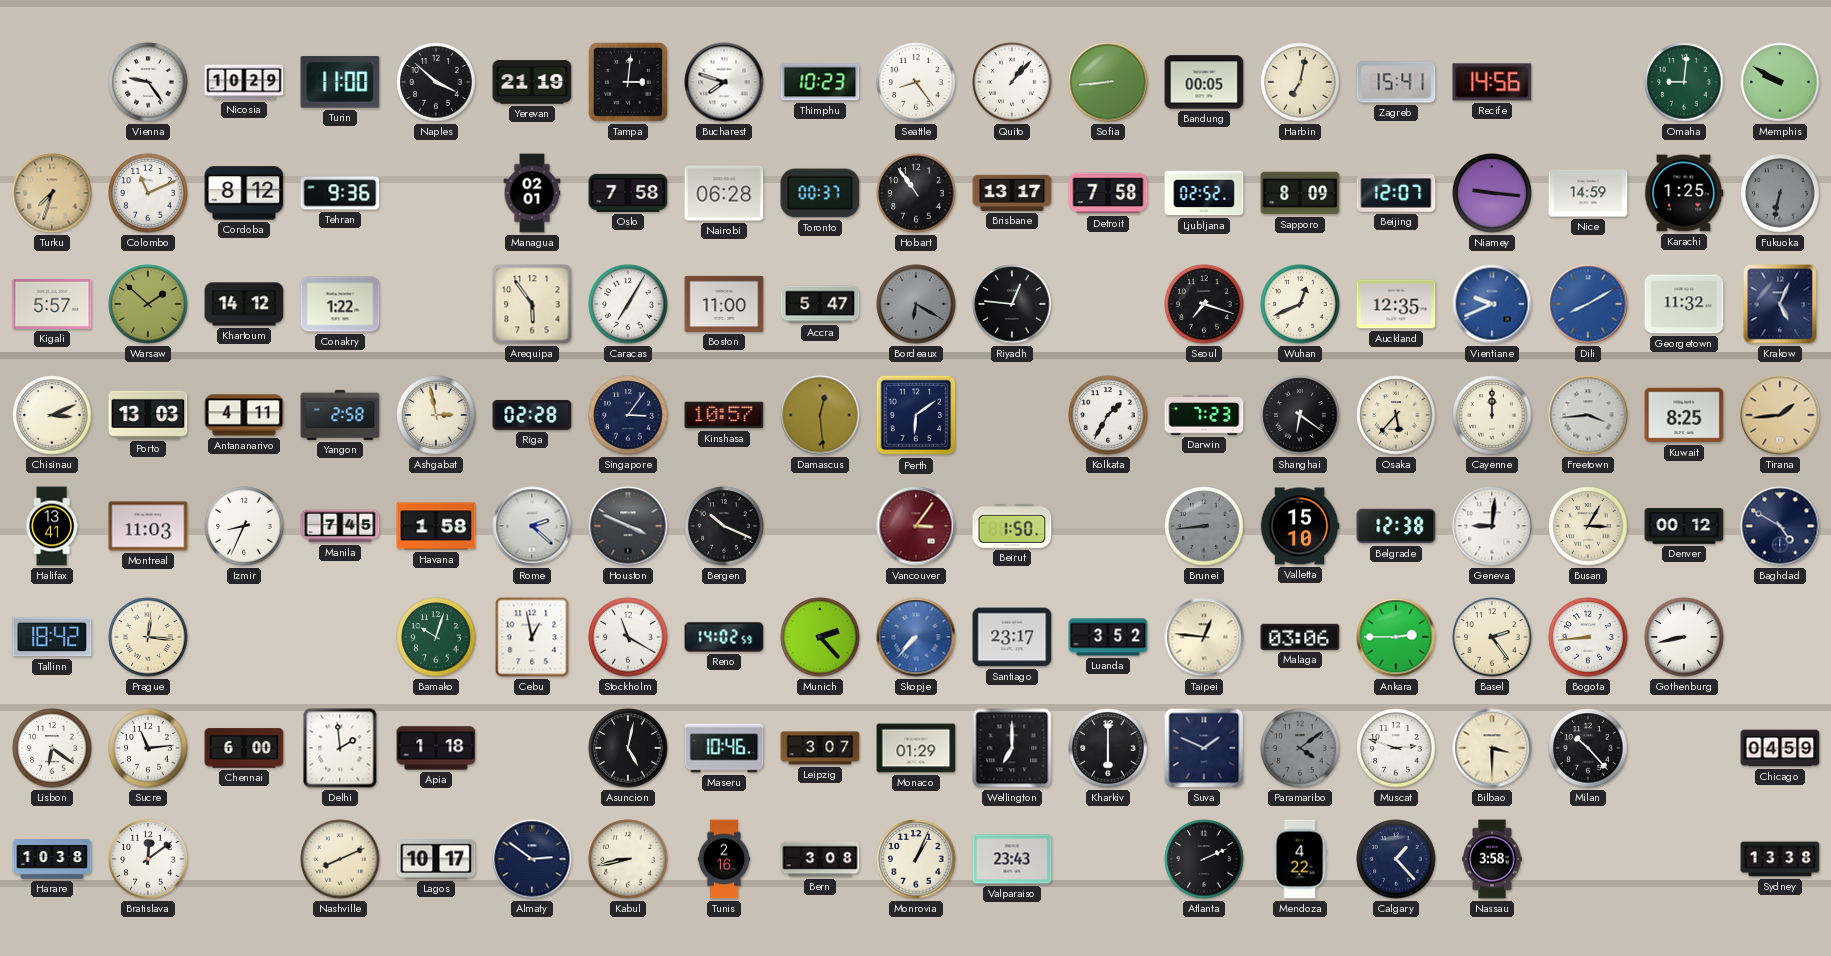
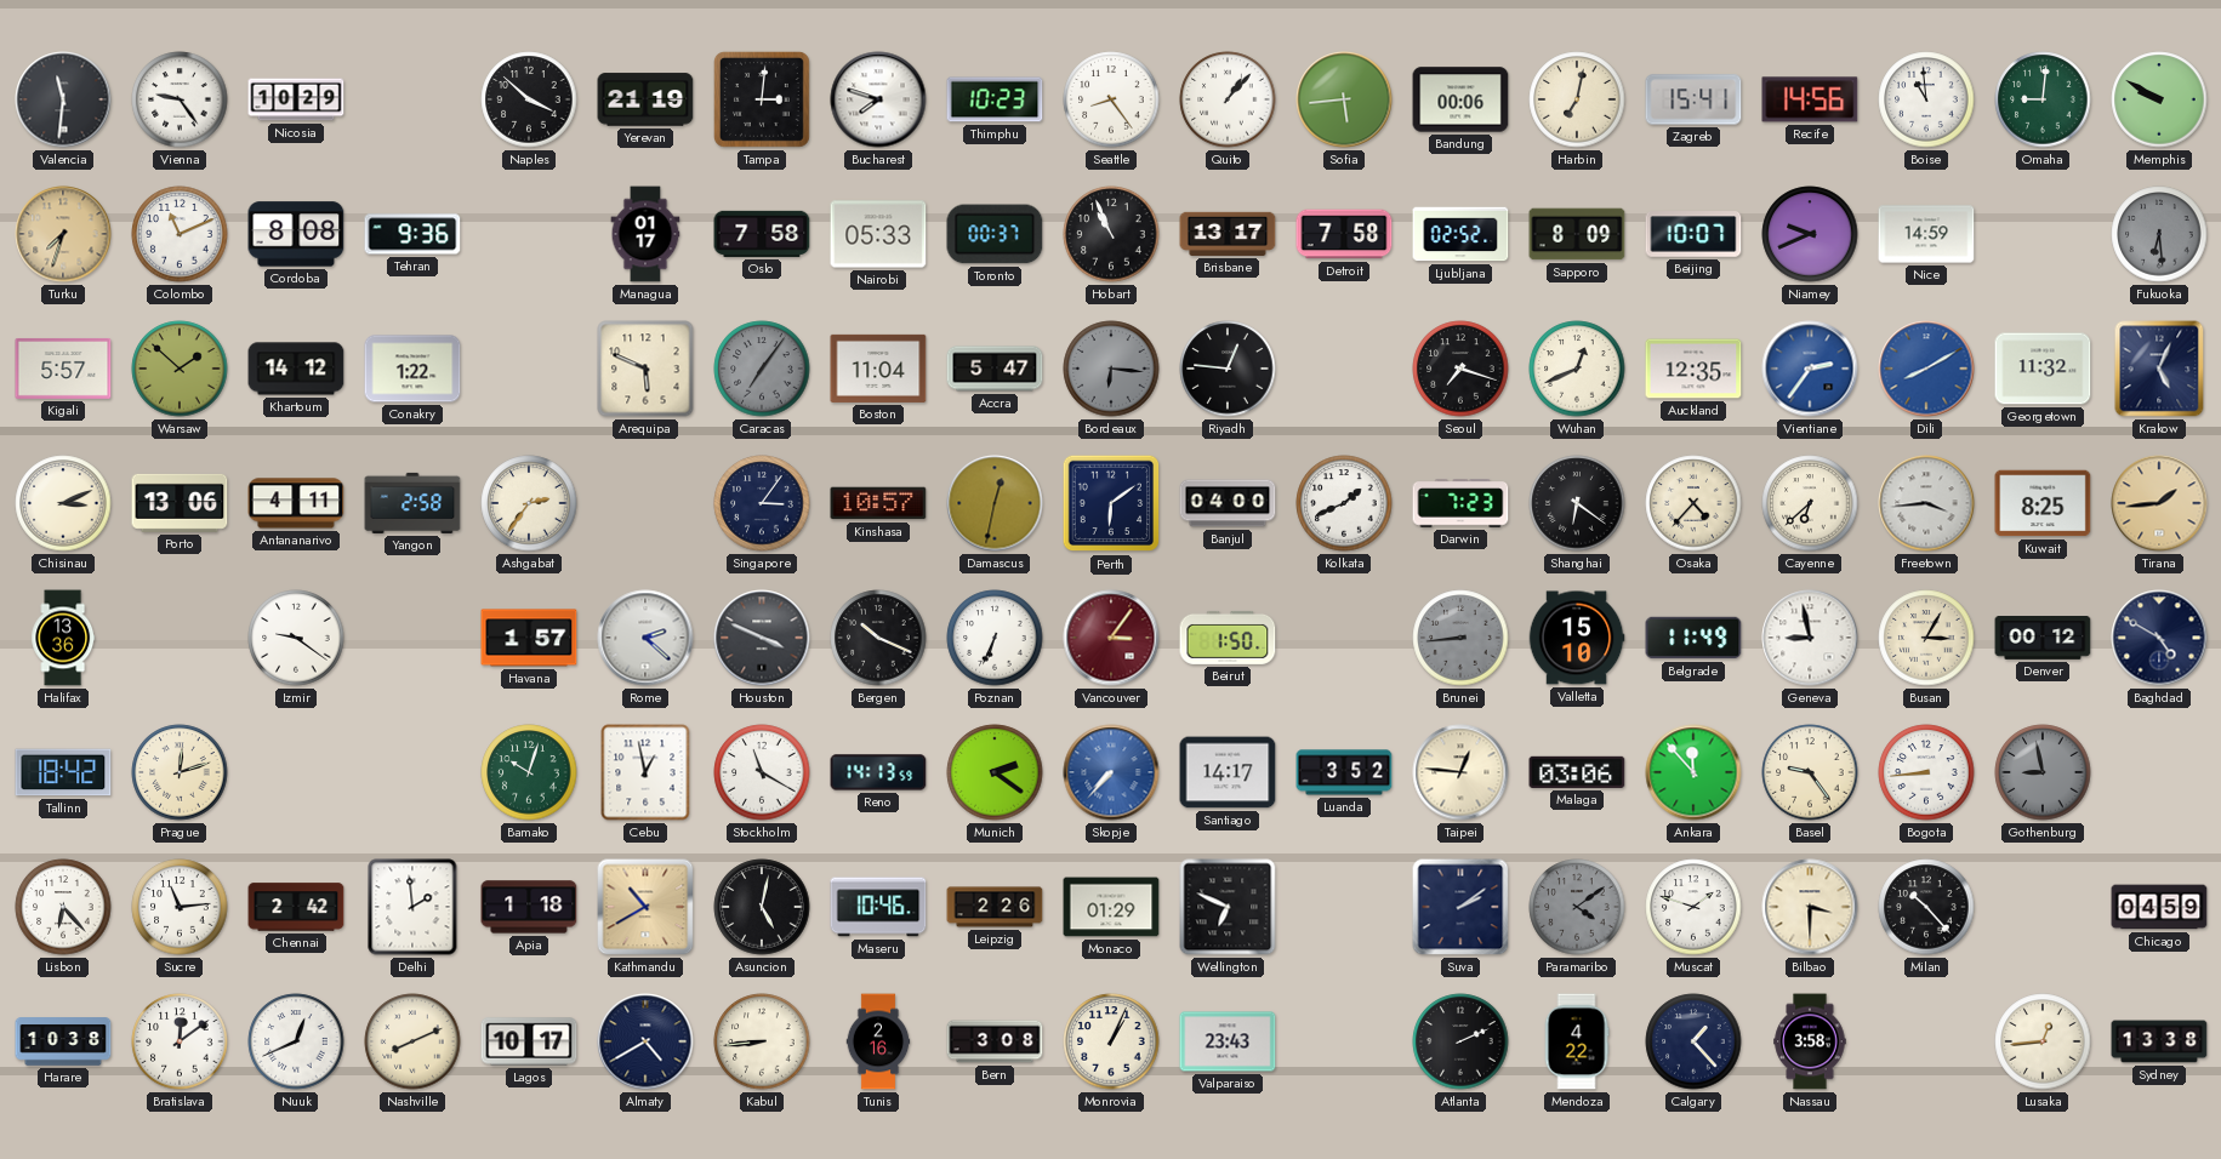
Valencia: none -> 11:31 (63, 99)
Turin: 11:00 -> none (340, 82)
Sofia: 8:44 -> 5:44 (1344, 99)
Bandung: 00:05 -> 00:06 (1460, 99)
Boise: none -> 10:59 (1926, 99)
Cordoba: 8:12 -> 8:08 (296, 234)
Managua: 02:01 -> 01:17 (645, 234)
Nairobi: 06:28 -> 05:33 (878, 234)
Hobart: 10:54 -> 10:56 (1111, 234)
Beijing: 12:07 -> 10:07 (1693, 234)
Niamey: 9:16 -> 9:41 (1810, 234)
Karachi: 1:25 -> none (1684, 193)
Fukuoka: 6:32 -> 6:29 (2159, 234)
Arequipa: 5:54 -> 5:49 (645, 369)
Caracas: 7:05 -> 7:06 (762, 369)
Caracas dial: white -> grey (762, 369)
Boston: 11:00 -> 11:04 (878, 369)
Bordeaux: 6:20 -> 6:16 (1111, 369)
Vientiane: 9:41 -> 2:36 (1810, 369)
Porto: 13:03 -> 13:06 (180, 503)
Ashgabat: 2:58 -> 2:36 (529, 503)
Riga: 02:28 -> none (532, 415)
Damascus: 12:29 -> 12:32 (995, 503)
Banjul: none -> 04:00 (1228, 503)
Kolkata: 1:35 -> 1:41 (1344, 503)
Osaka: 5:37 -> 4:37 (1693, 503)
Cayenne: 12:00 -> 6:38 (1810, 503)
Halifax: 13:41 -> 13:36 (63, 638)
Montreal: 11:03 -> none (148, 526)
Izmir: 8:34 -> 9:21 (296, 638)
Manila: 7:45 -> none (340, 526)
Havana: 1:58 -> 1:57 (529, 638)
Poznan: none -> 6:34 (995, 638)
Belgrade: 12:38 -> 11:49 (1693, 638)
Geneva: 9:01 -> 8:58 (1810, 638)
Prague: 12:16 -> 12:12 (180, 772)
Reno: 14:02 -> 14:13 (878, 772)
Munich: 2:23 -> 2:21 (995, 772)
Santiago: 23:17 -> 14:17 (1228, 772)
Ankara: 2:45 -> 11:53 (1693, 772)
Basel: 2:24 -> 9:24 (1810, 772)
Gothenburg: 8:43 -> 8:58 (2043, 772)
Gothenburg dial: white -> grey (2043, 772)
Lisbon: 6:21 -> 6:23 (63, 907)
Chennai: 6:00 -> 2:42 (296, 907)
Kathmandu: none -> 10:40 (645, 907)
Leipzig: 3:07 -> 2:26 (995, 907)
Wellington: 7:00 -> 6:49 (1228, 907)
Kharkiv: 6:00 -> none (1108, 748)
Suva: 1:49 -> 2:09 (1460, 907)
Muscat: 2:48 -> 1:48 (1693, 907)
Nuuk: none -> 12:41 (296, 1041)
Almaty: 2:51 -> 4:40 (645, 1041)
Kabul: 8:43 -> 8:44 (762, 1041)
Lusaka: none -> 12:44 (2043, 1041)
